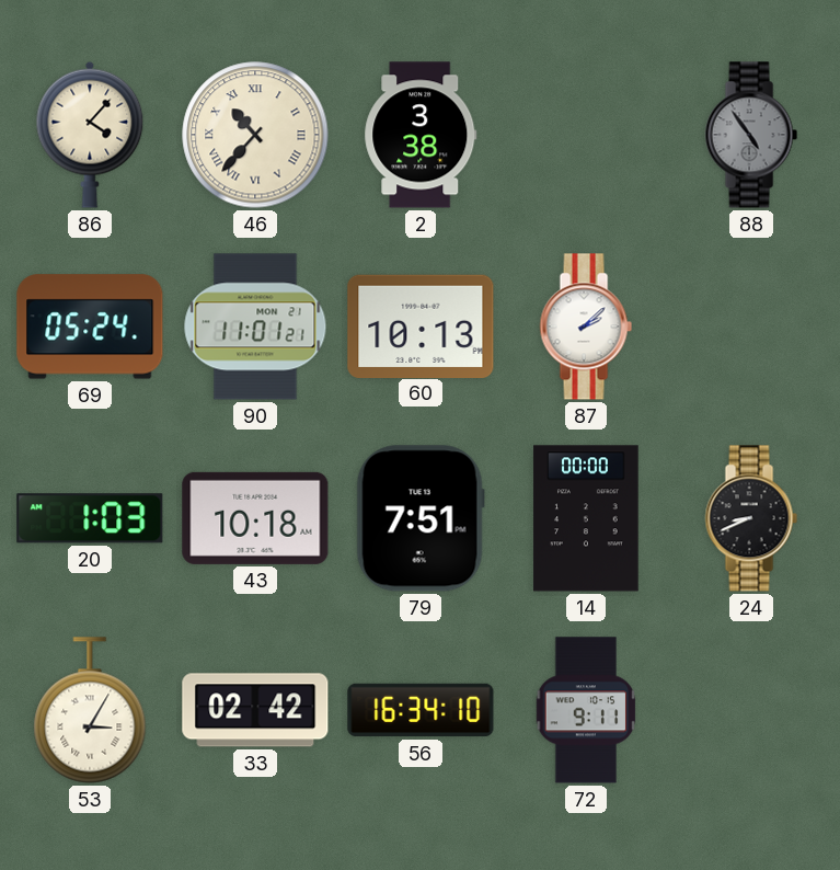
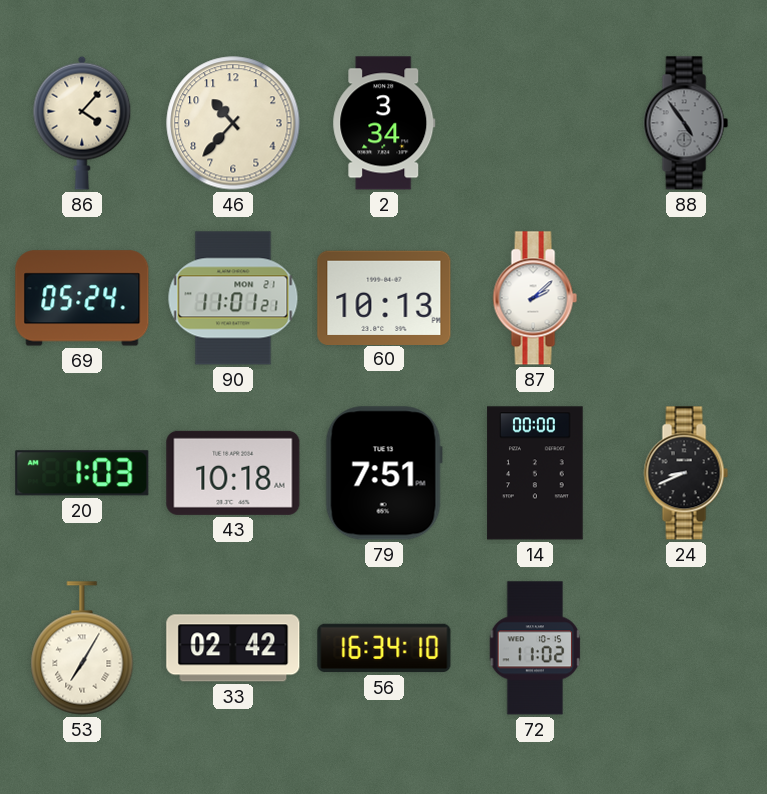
46 numerals: Roman -> Arabic (233, 123)
2: 3:38 -> 3:34 (384, 123)
53: 3:05 -> 7:05 (82, 648)
72: 9:11 -> 11:02 (535, 648)
